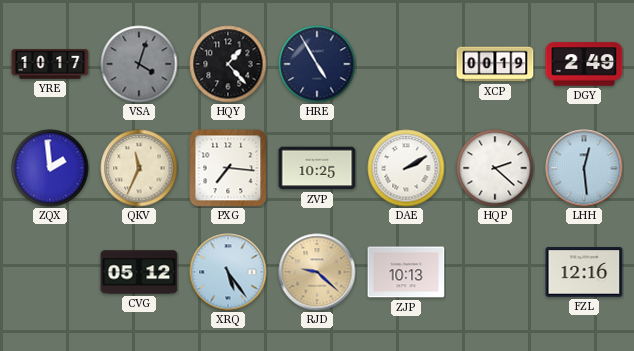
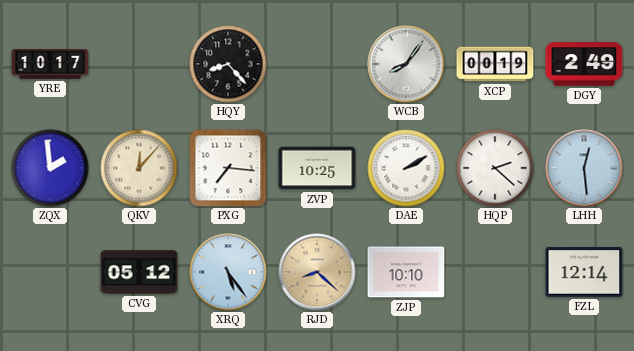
VSA: 4:03 -> none (139, 64)
HQY: 1:23 -> 8:23 (228, 64)
HRE: 4:55 -> none (317, 64)
WCB: none -> 8:06 (406, 64)
QKV: 11:34 -> 12:07 (139, 168)
RJD: 9:22 -> 8:22 (317, 272)
ZJP: 10:13 -> 10:10 (406, 272)
FZL: 12:16 -> 12:14 (584, 272)
